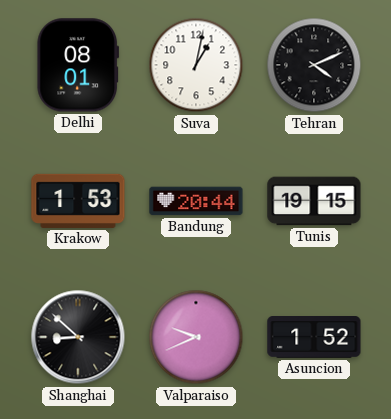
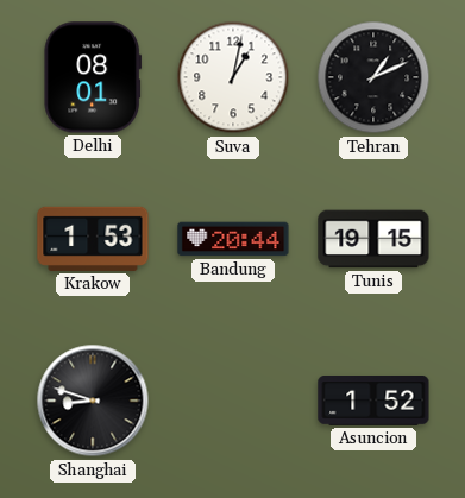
Tehran: 4:11 -> 1:11 (373, 77)
Shanghai: 8:52 -> 8:48 (93, 401)
Valparaiso: 9:41 -> none (196, 337)
